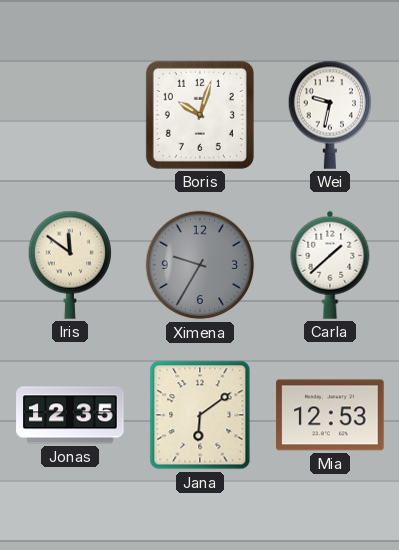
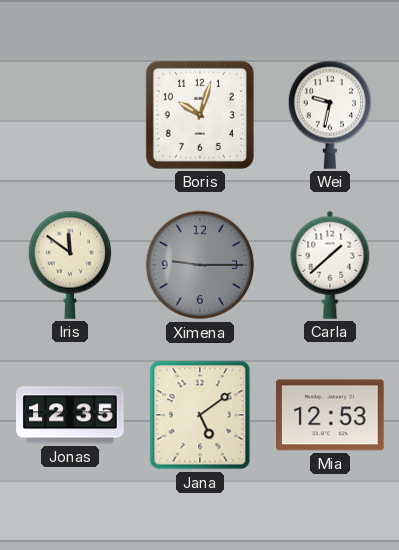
Ximena: 9:35 -> 9:15 (200, 265)
Jana: 6:09 -> 5:09 (200, 415)
